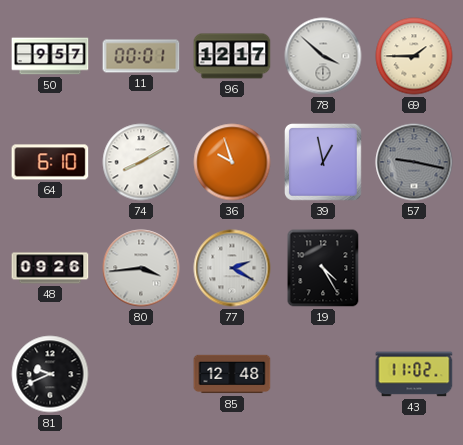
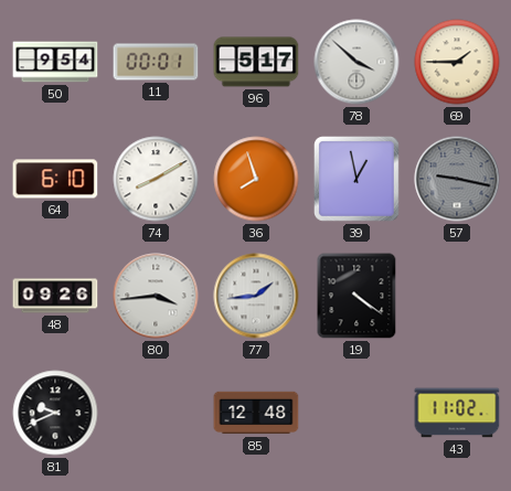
50: 9:57 -> 9:54 (55, 62)
96: 12:17 -> 5:17 (256, 62)
36: 9:57 -> 7:57 (256, 179)
77: 2:20 -> 1:44 (256, 296)
19: 4:25 -> 4:21 (356, 296)
